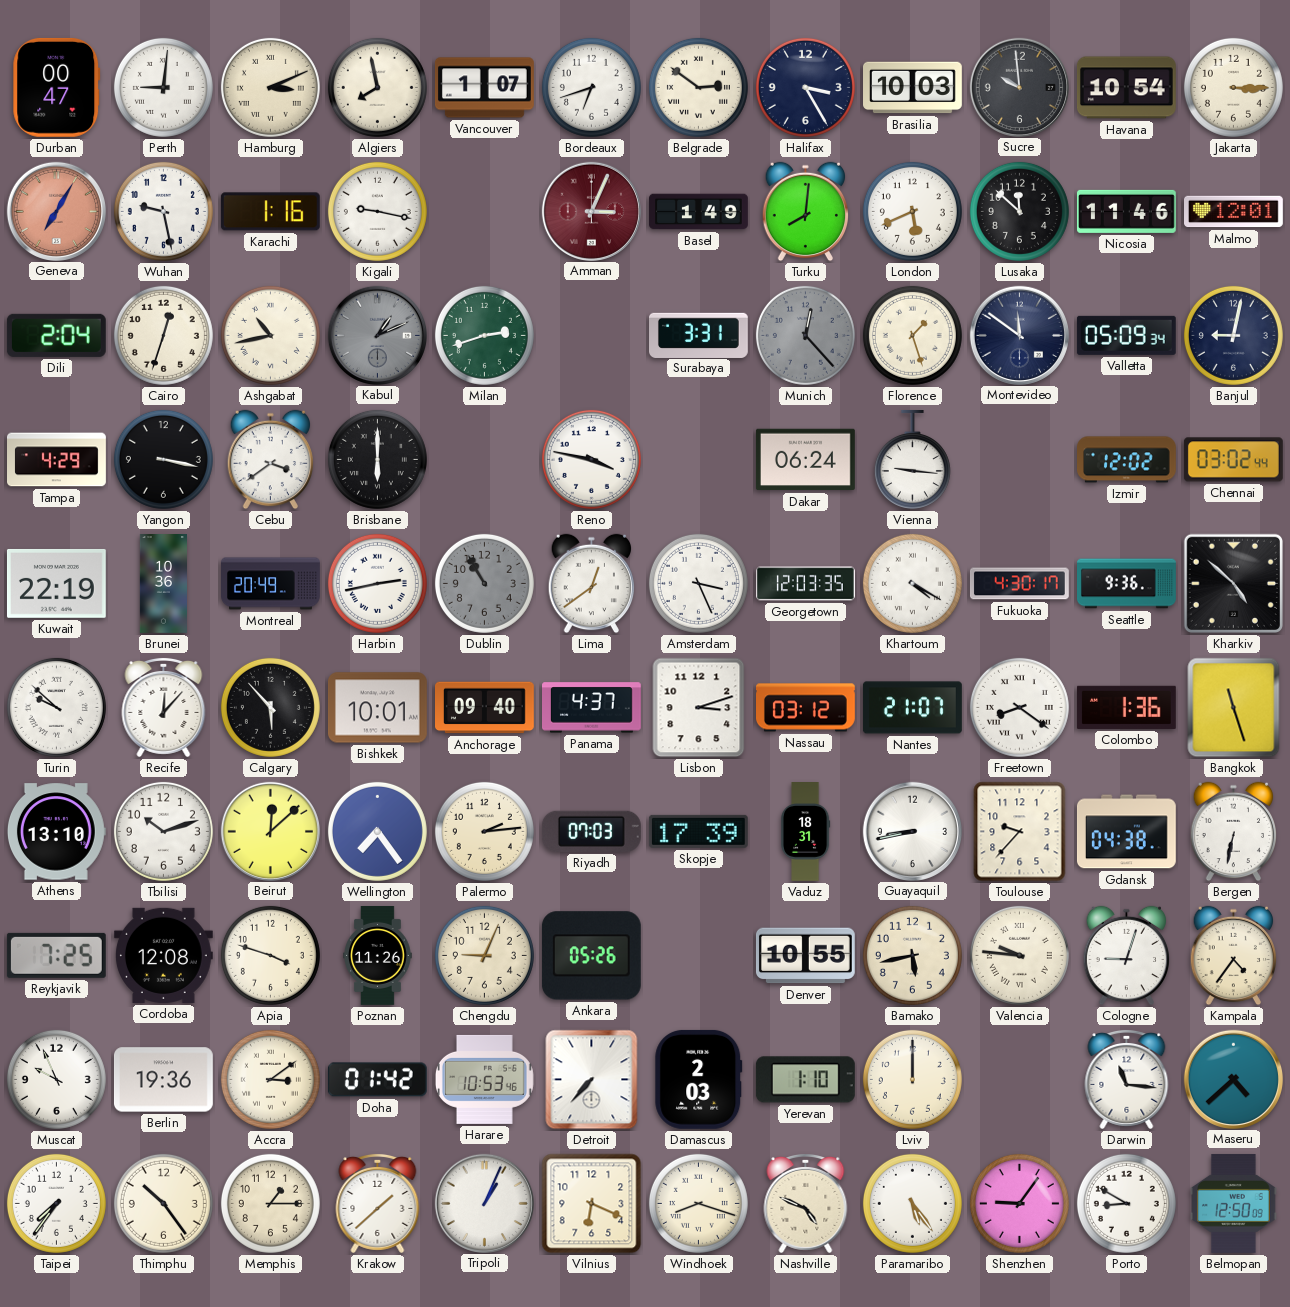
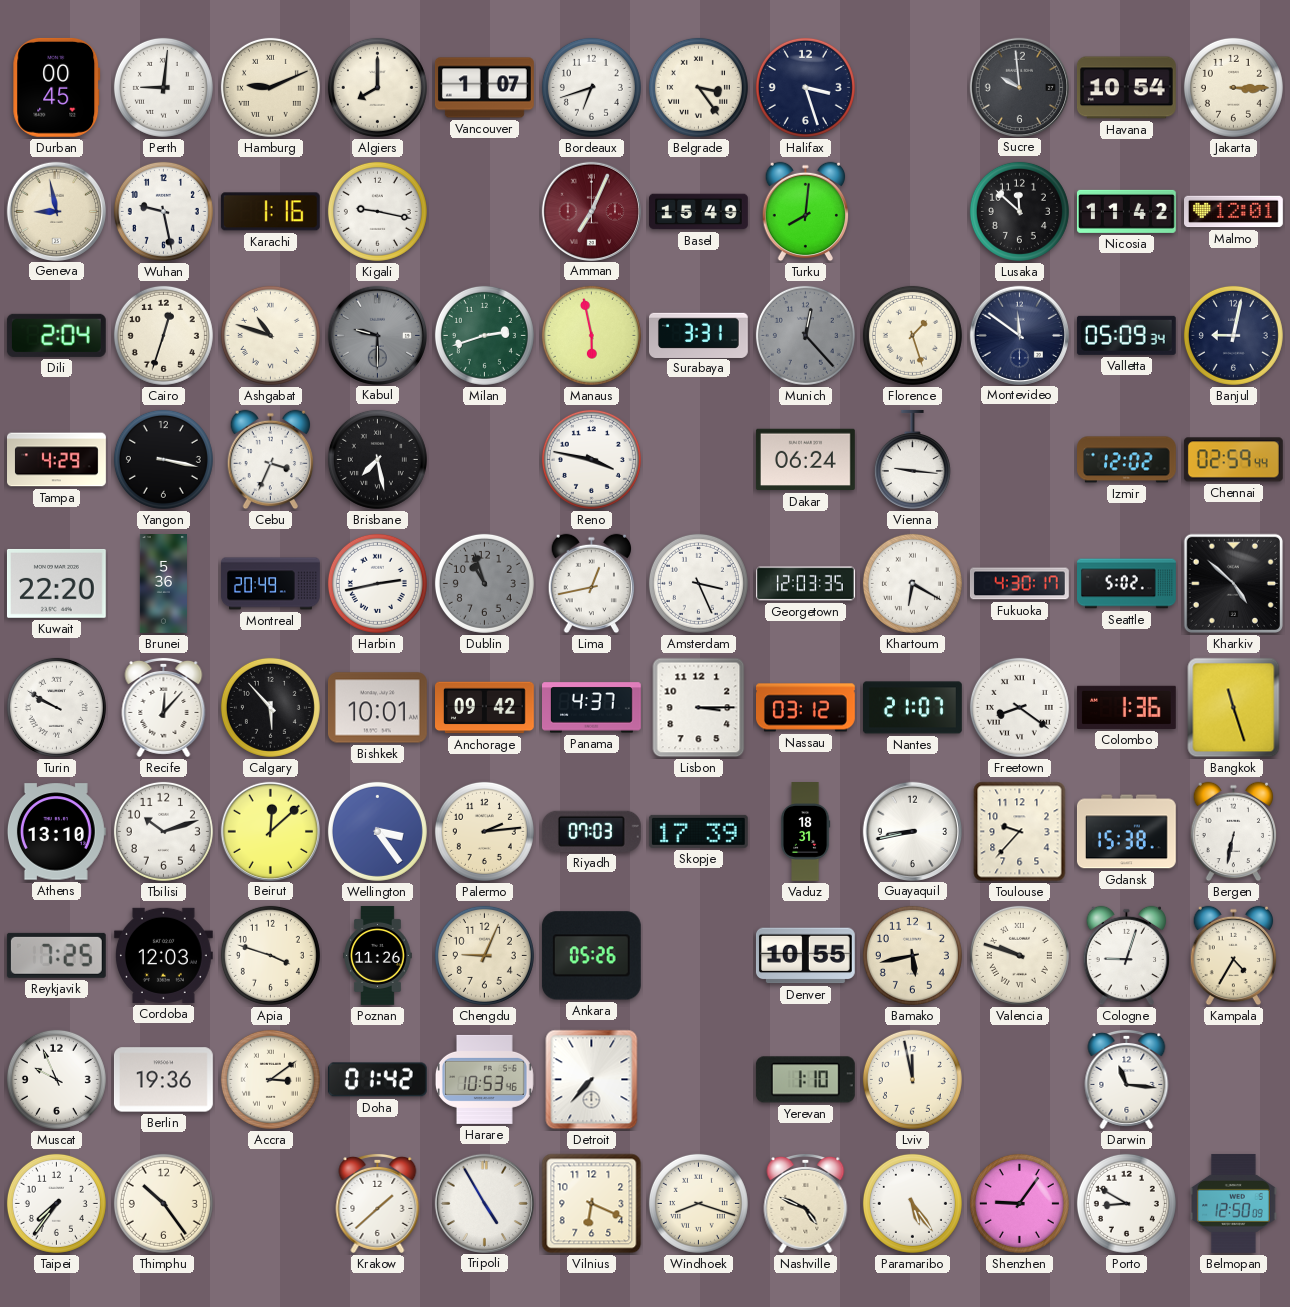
Durban: 00:47 -> 00:45 (57, 87)
Hamburg: 3:11 -> 9:11 (270, 87)
Algiers: 7:58 -> 8:00 (377, 87)
Belgrade: 2:51 -> 3:24 (698, 87)
Halifax: 3:25 -> 3:27 (805, 87)
Brasilia: 10:03 -> none (913, 88)
Geneva: 7:05 -> 8:58 (56, 211)
Geneva dial: salmon -> cream (56, 211)
Amman: 3:04 -> 7:04 (591, 211)
Basel: 1:49 -> 15:49 (699, 212)
London: 5:41 -> none (912, 211)
Nicosia: 11:46 -> 11:42 (1126, 211)
Ashgabat: 10:43 -> 10:48 (270, 335)
Kabul: 1:11 -> 9:30 (377, 335)
Manaus: none -> 5:58 (591, 335)
Cebu: 3:39 -> 3:34 (270, 460)
Brisbane: 6:00 -> 7:28 (377, 459)
Chennai: 03:02 -> 02:59 (1233, 460)
Kuwait: 22:19 -> 22:20 (56, 583)
Brunei: 10:36 -> 5:36 (163, 584)
Dublin: 10:55 -> 10:57 (484, 583)
Lima: 12:39 -> 12:43 (591, 584)
Khartoum: 4:20 -> 6:20 (912, 583)
Seattle: 9:36 -> 5:02 (1127, 584)
Turin: 9:52 -> 9:50 (56, 707)
Anchorage: 09:40 -> 09:42 (485, 708)
Lisbon: 3:12 -> 3:15 (699, 708)
Wellington: 7:24 -> 3:24 (377, 831)
Gdansk: 04:38 -> 15:38 (1126, 832)
Cordoba: 12:08 -> 12:03 (163, 955)
Valencia: 9:46 -> 9:48 (1019, 955)
Kampala: 4:36 -> 4:35 (1233, 956)
Damascus: 2:03 -> none (699, 1079)
Lviv: 12:00 -> 11:58 (912, 1079)
Maseru: 4:38 -> none (1233, 1079)
Memphis: 1:15 -> none (270, 1203)
Tripoli: 1:04 -> 4:55 (484, 1203)
